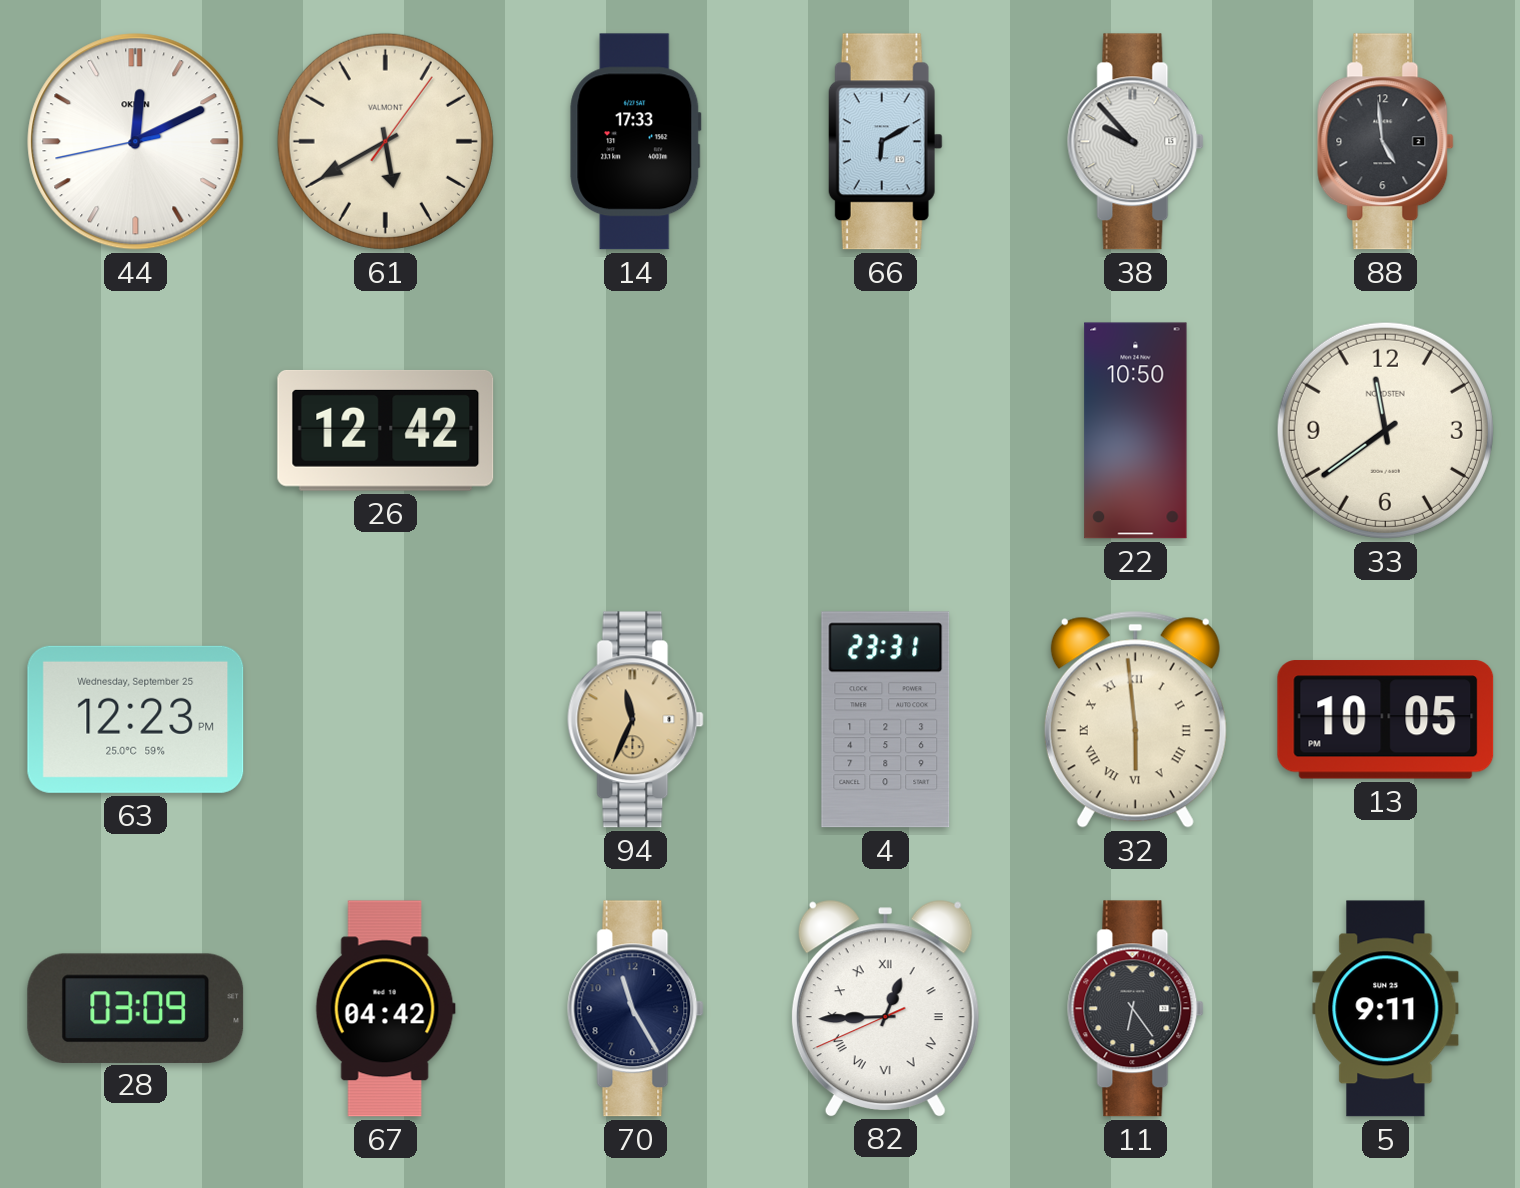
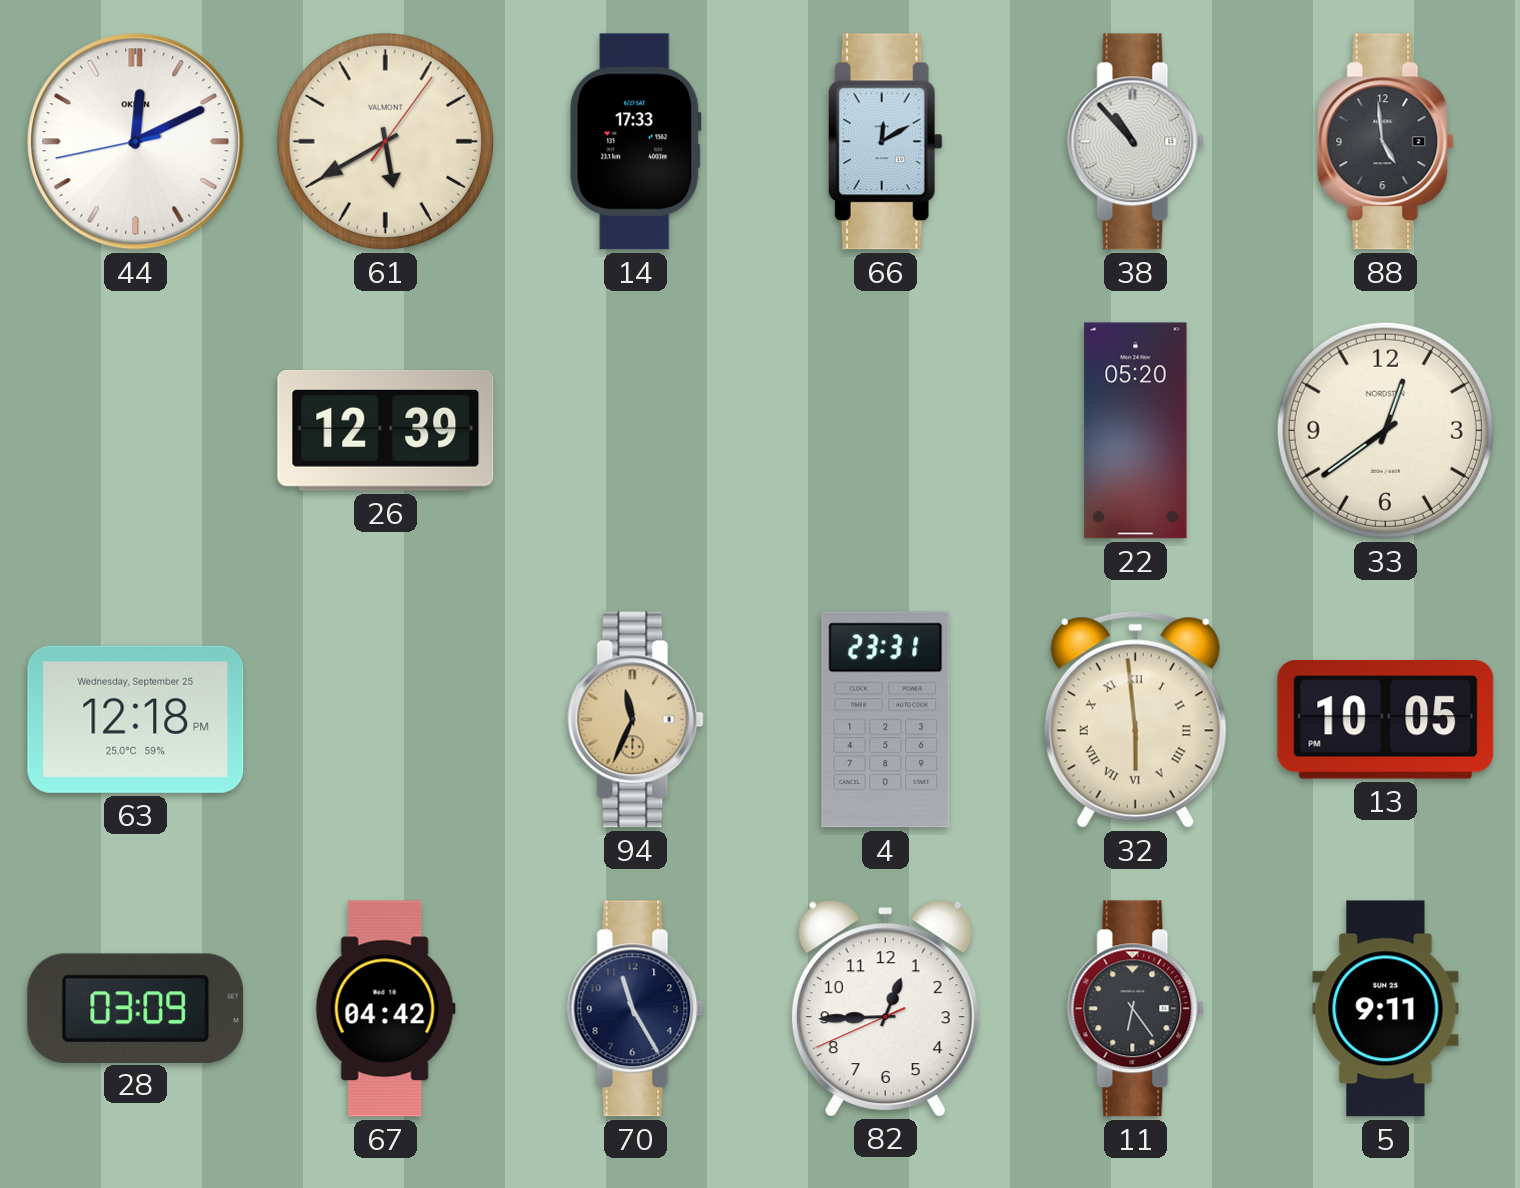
66: 6:10 -> 12:10 (885, 142)
38: 9:53 -> 10:53 (1136, 142)
26: 12:42 -> 12:39 (386, 430)
22: 10:50 -> 05:20 (1136, 431)
33: 11:39 -> 12:39 (1385, 430)
63: 12:23 -> 12:18 (136, 719)
82 numerals: Roman -> Arabic (885, 1008)
